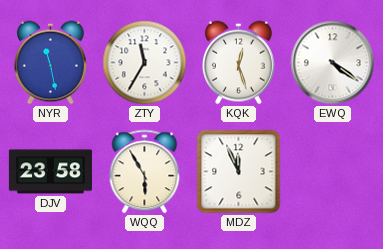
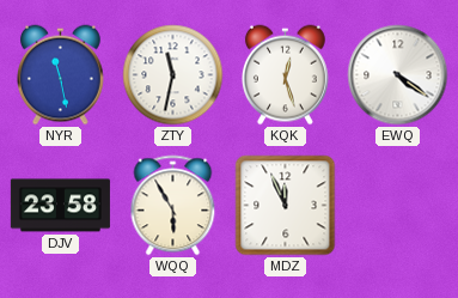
ZTY: 11:35 -> 11:32 (173, 75)
